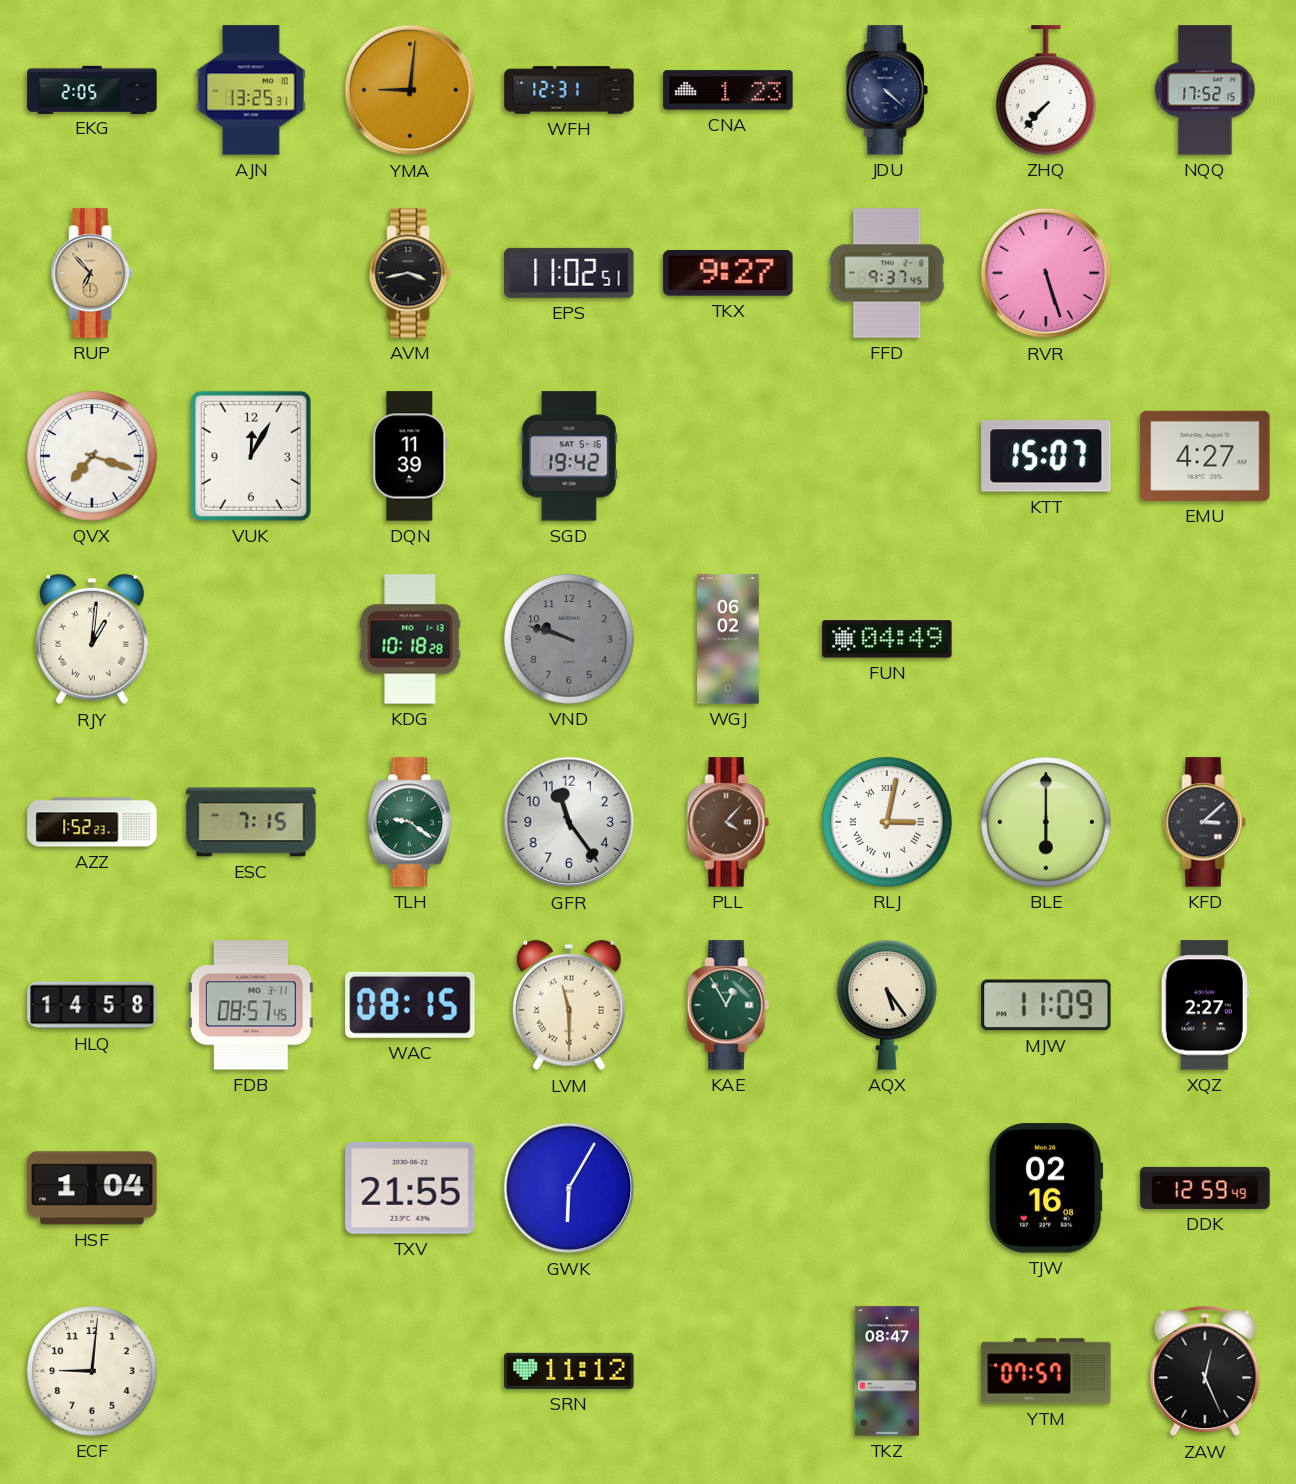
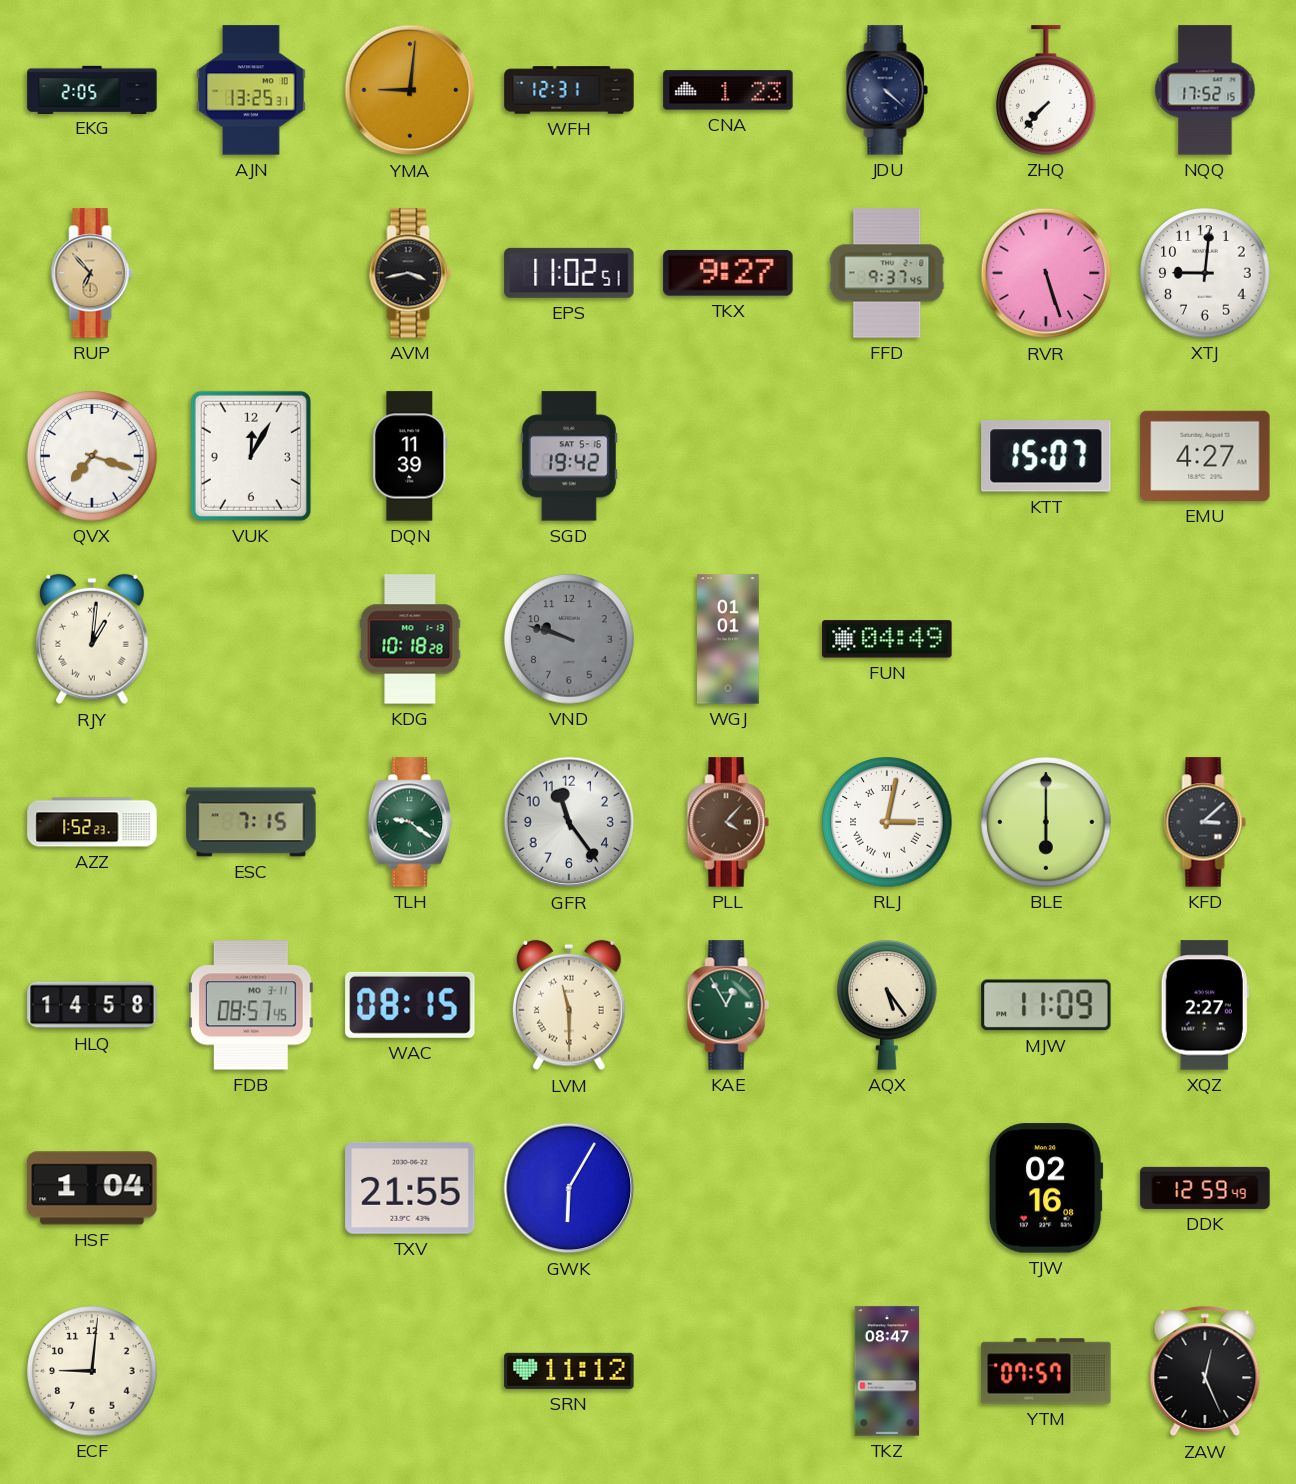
XTJ: none -> 9:01 (1205, 273)
WGJ: 06:02 -> 01:01 (728, 639)
